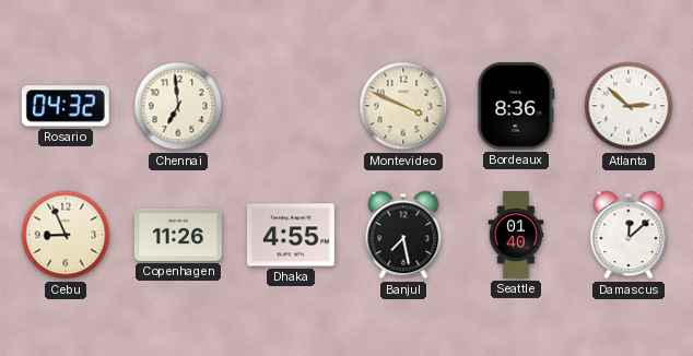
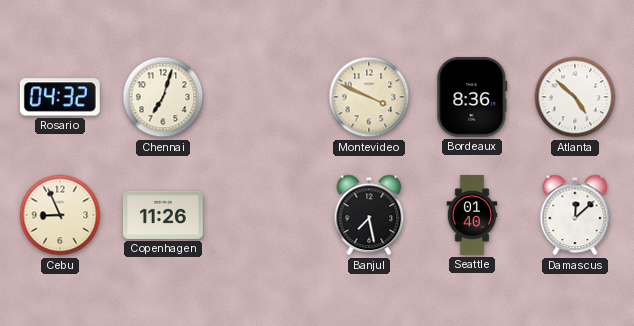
Chennai: 6:59 -> 7:03 (163, 97)
Atlanta: 2:52 -> 4:52 (575, 97)
Dhaka: 4:55 -> none (291, 235)
